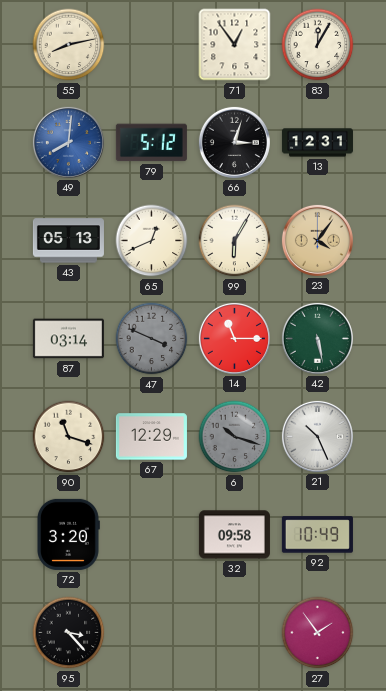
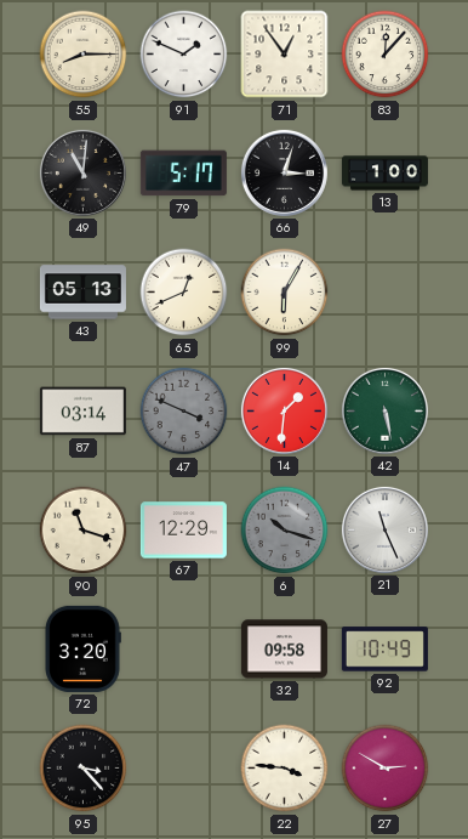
55: 8:13 -> 8:15 (84, 55)
91: none -> 1:49 (184, 55)
83: 12:05 -> 12:07 (386, 55)
49: 8:01 -> 11:01 (82, 172)
49 dial: blue -> black (82, 172)
79: 5:12 -> 5:17 (183, 174)
13: 12:31 -> 1:00 (384, 174)
23: 4:06 -> none (317, 240)
14: 11:15 -> 1:31 (284, 410)
21: 10:26 -> 11:26 (384, 529)
22: none -> 3:46 (285, 769)
27: 1:54 -> 2:50 (386, 769)
